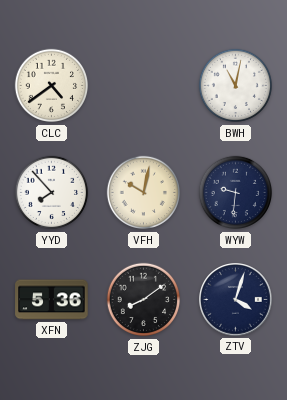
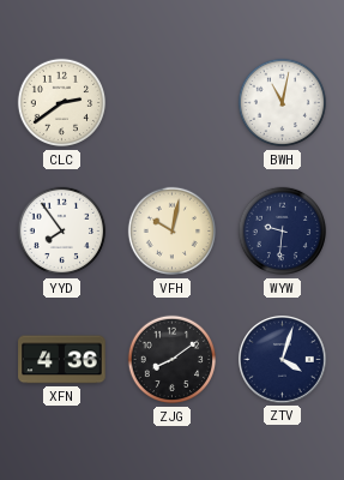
CLC: 4:39 -> 2:39 (62, 103)
YYD: 7:53 -> 7:54 (62, 232)
XFN: 5:36 -> 4:36 (62, 360)
